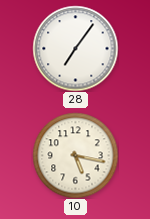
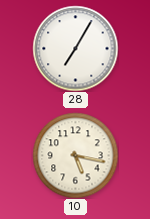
28: 7:06 -> 7:05 (75, 48)
